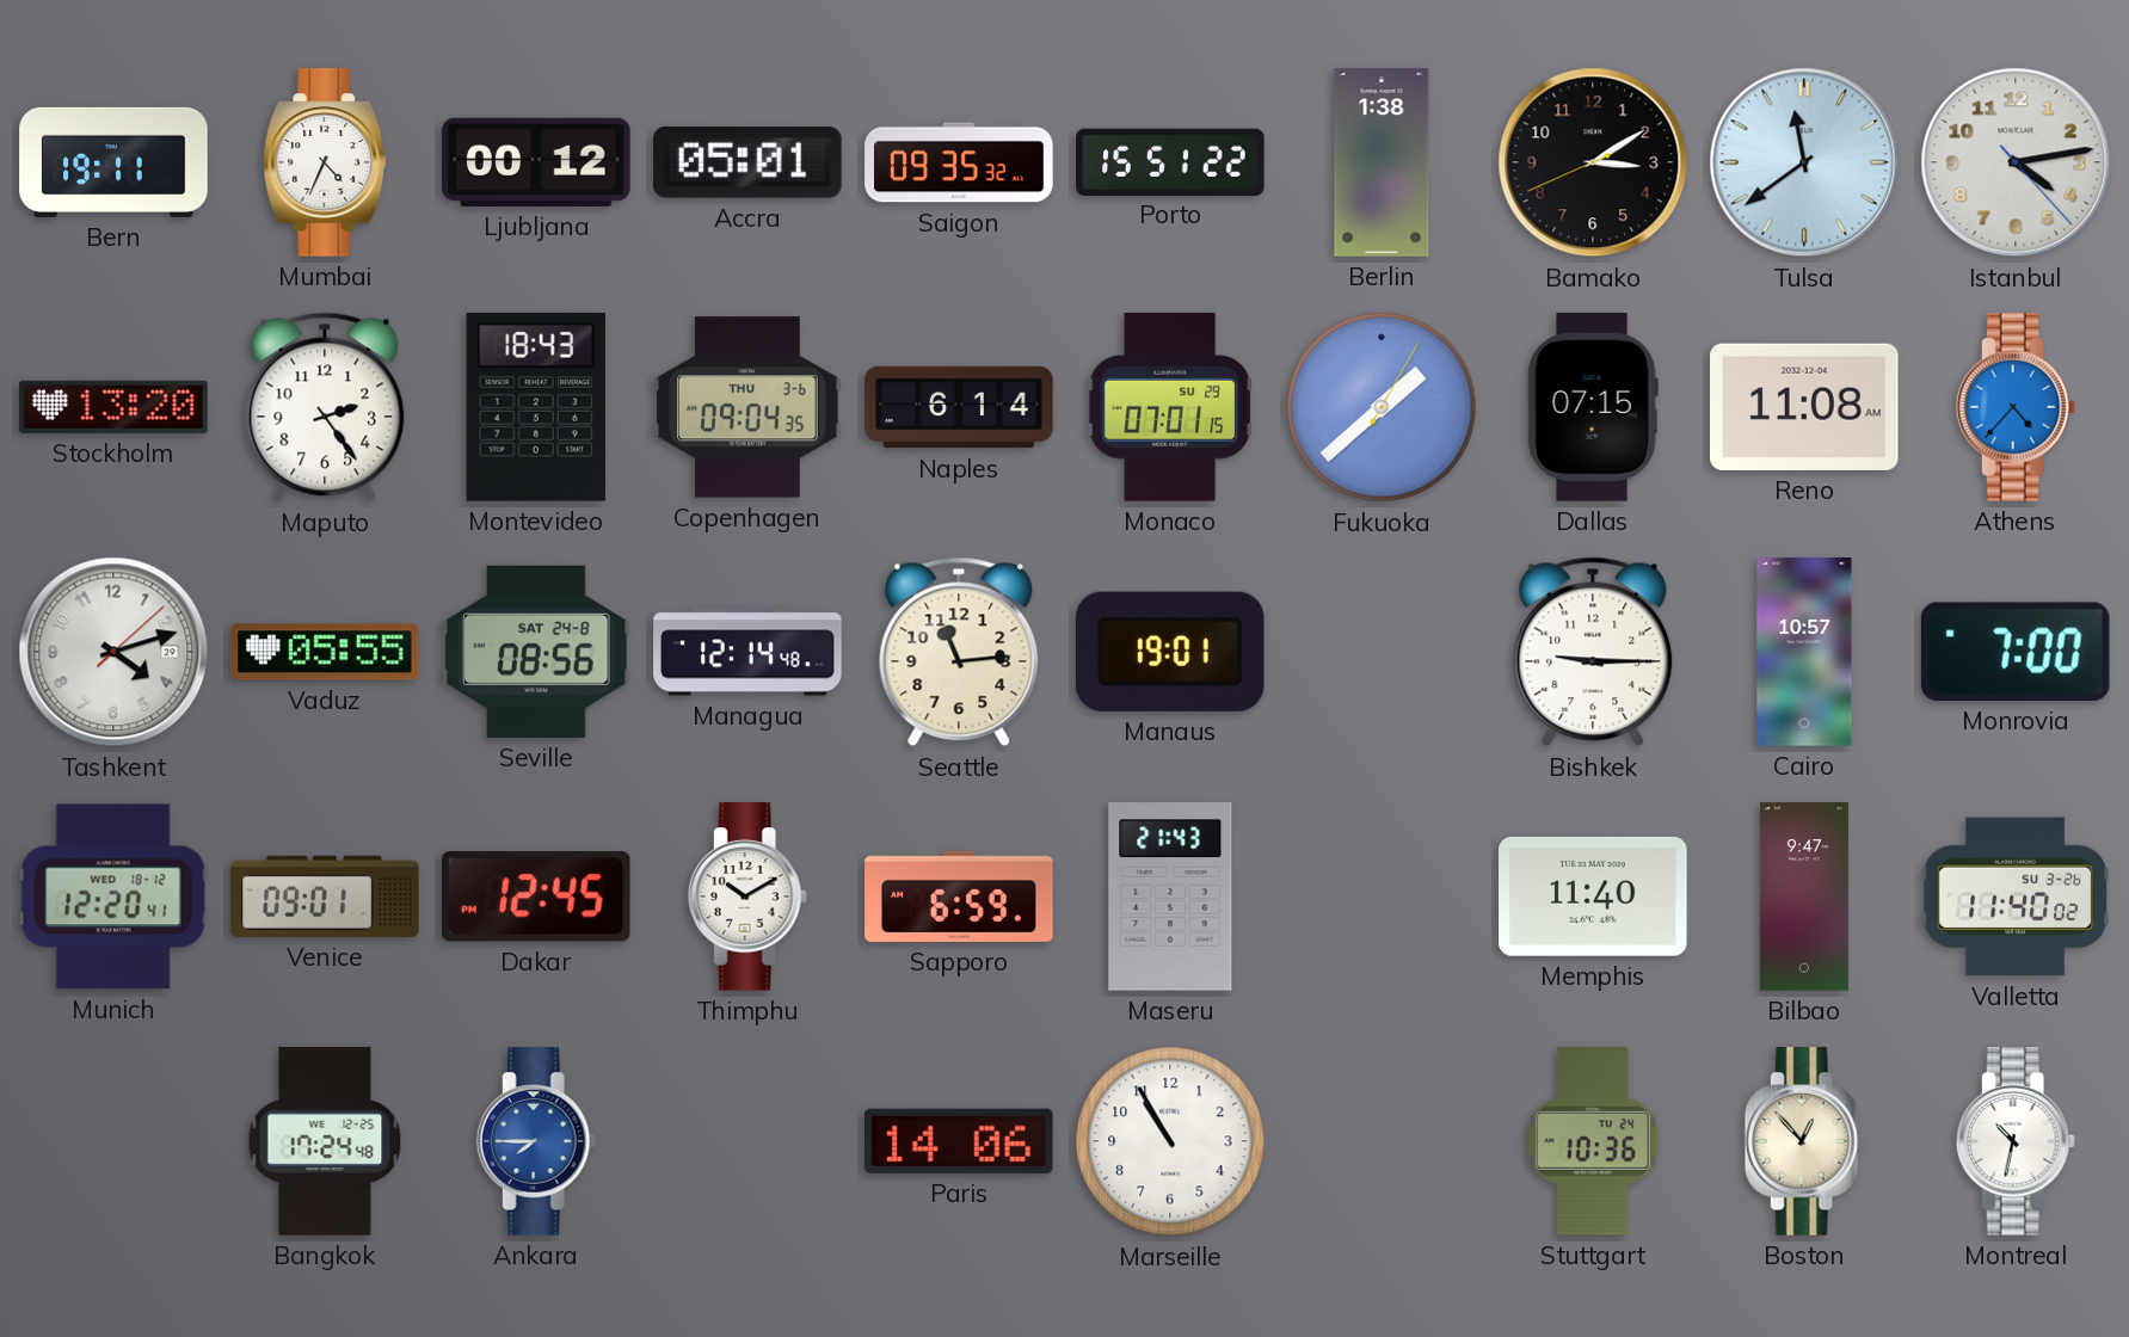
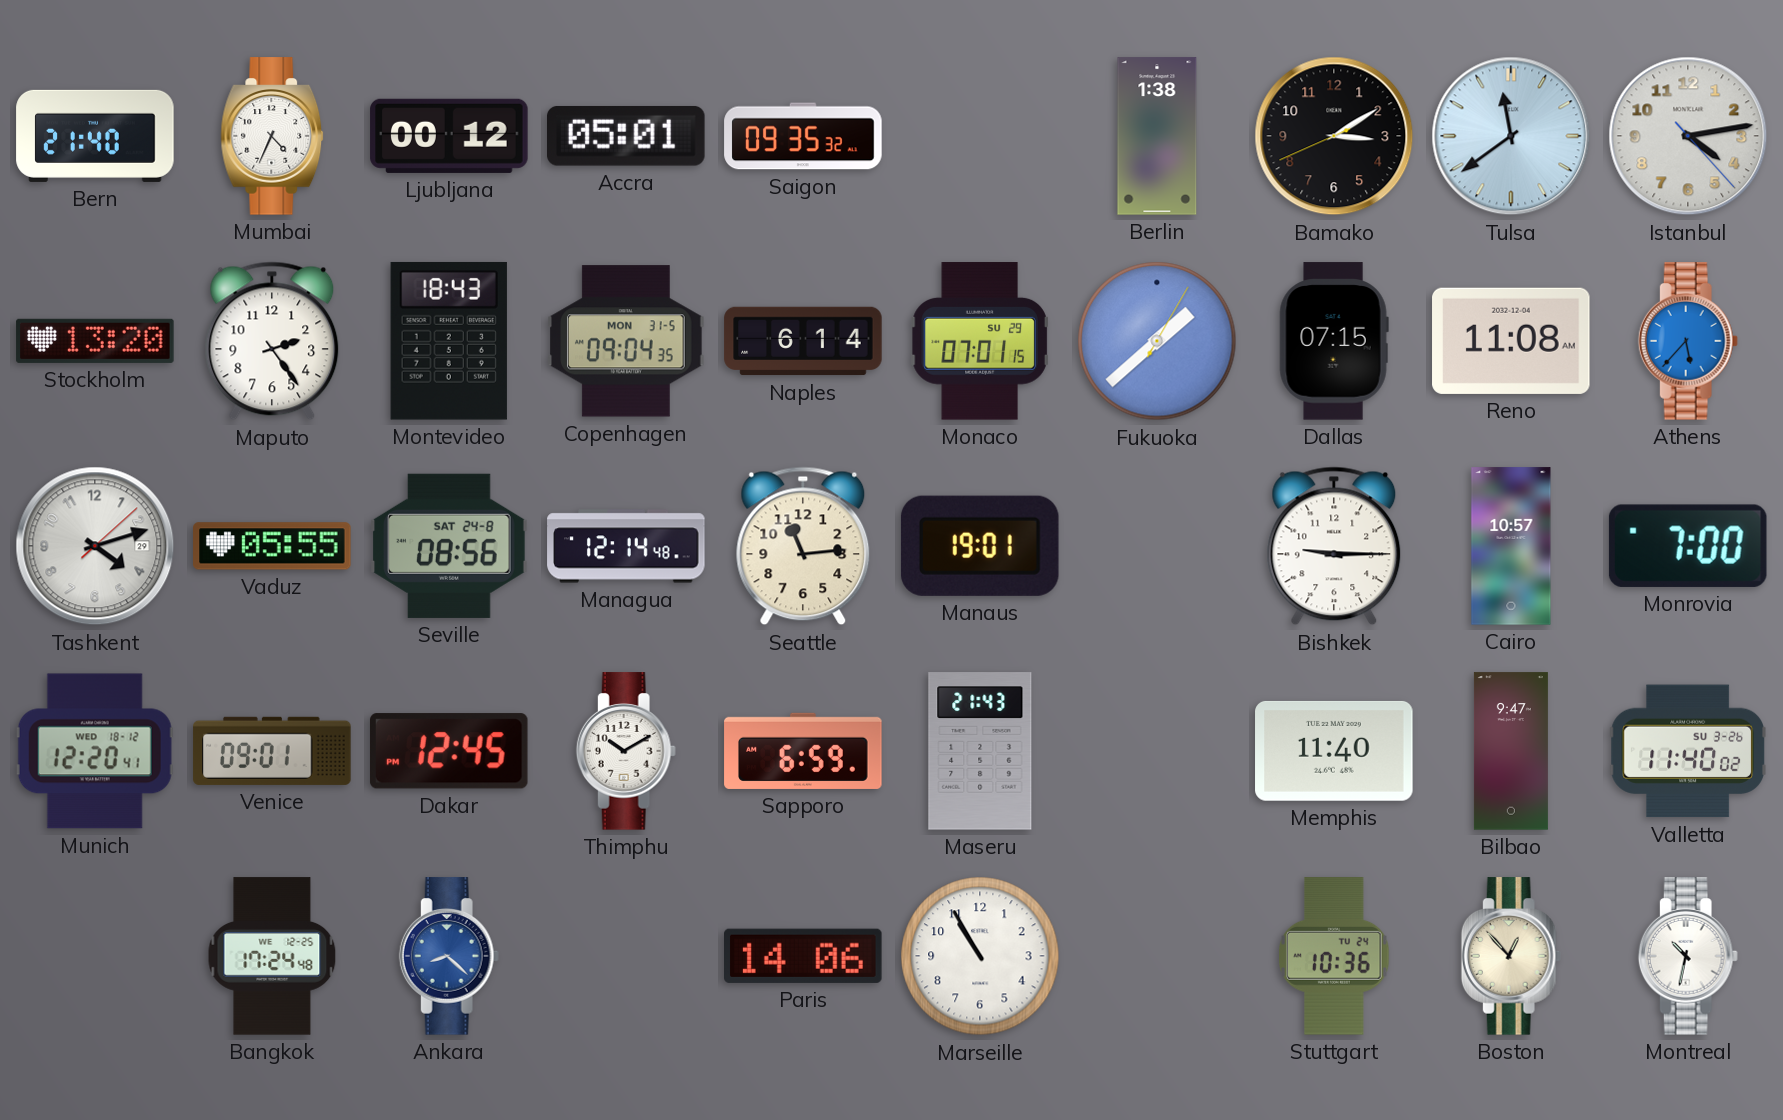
Bern: 19:11 -> 21:40 (95, 136)
Porto: 15:51 -> none (1170, 161)
Copenhagen date: THU 3-6 -> MON 31-5 (626, 341)
Athens: 4:37 -> 5:37 (1688, 341)
Ankara: 7:45 -> 8:22 (449, 956)
